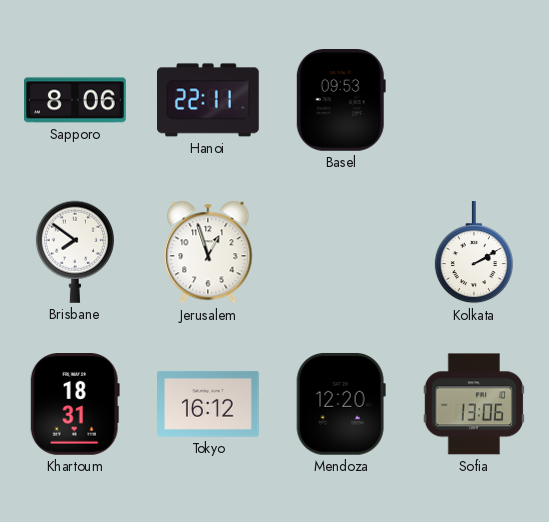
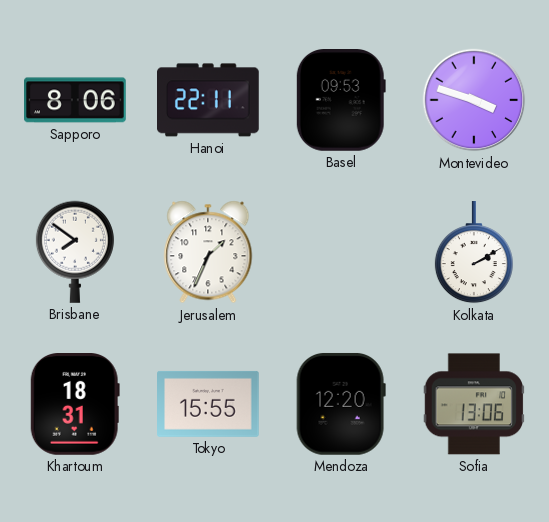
Montevideo: none -> 3:48 (474, 100)
Jerusalem: 12:57 -> 1:34 (208, 252)
Tokyo: 16:12 -> 15:55 (209, 404)
